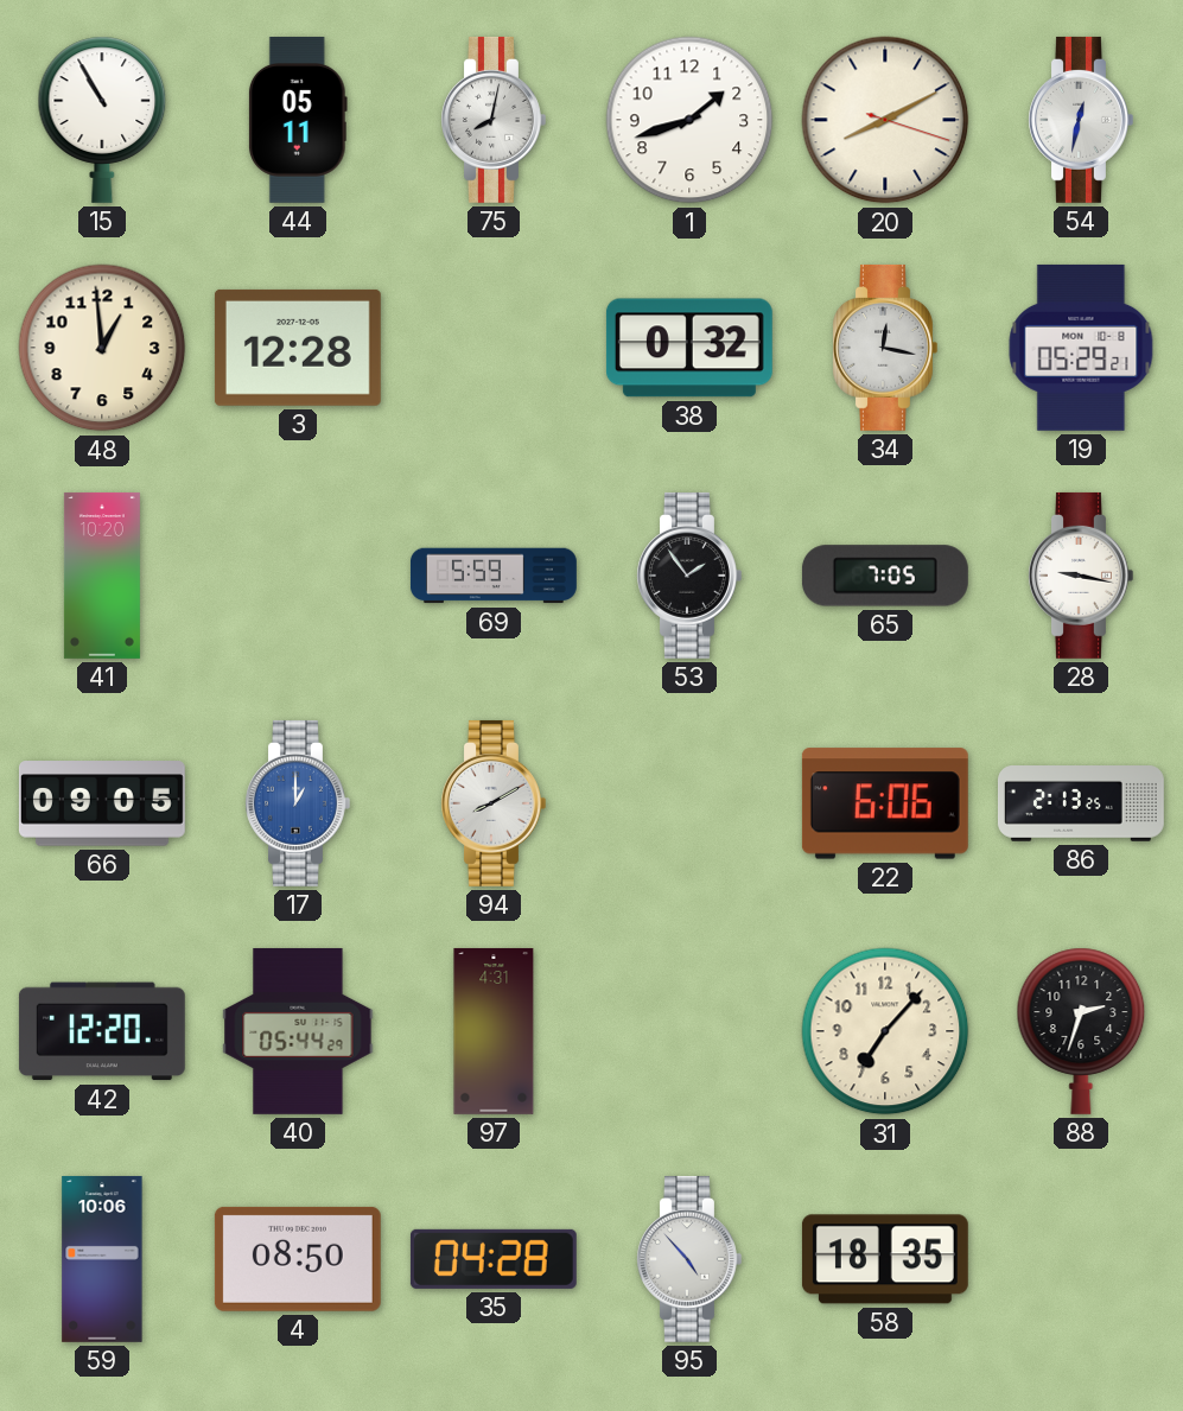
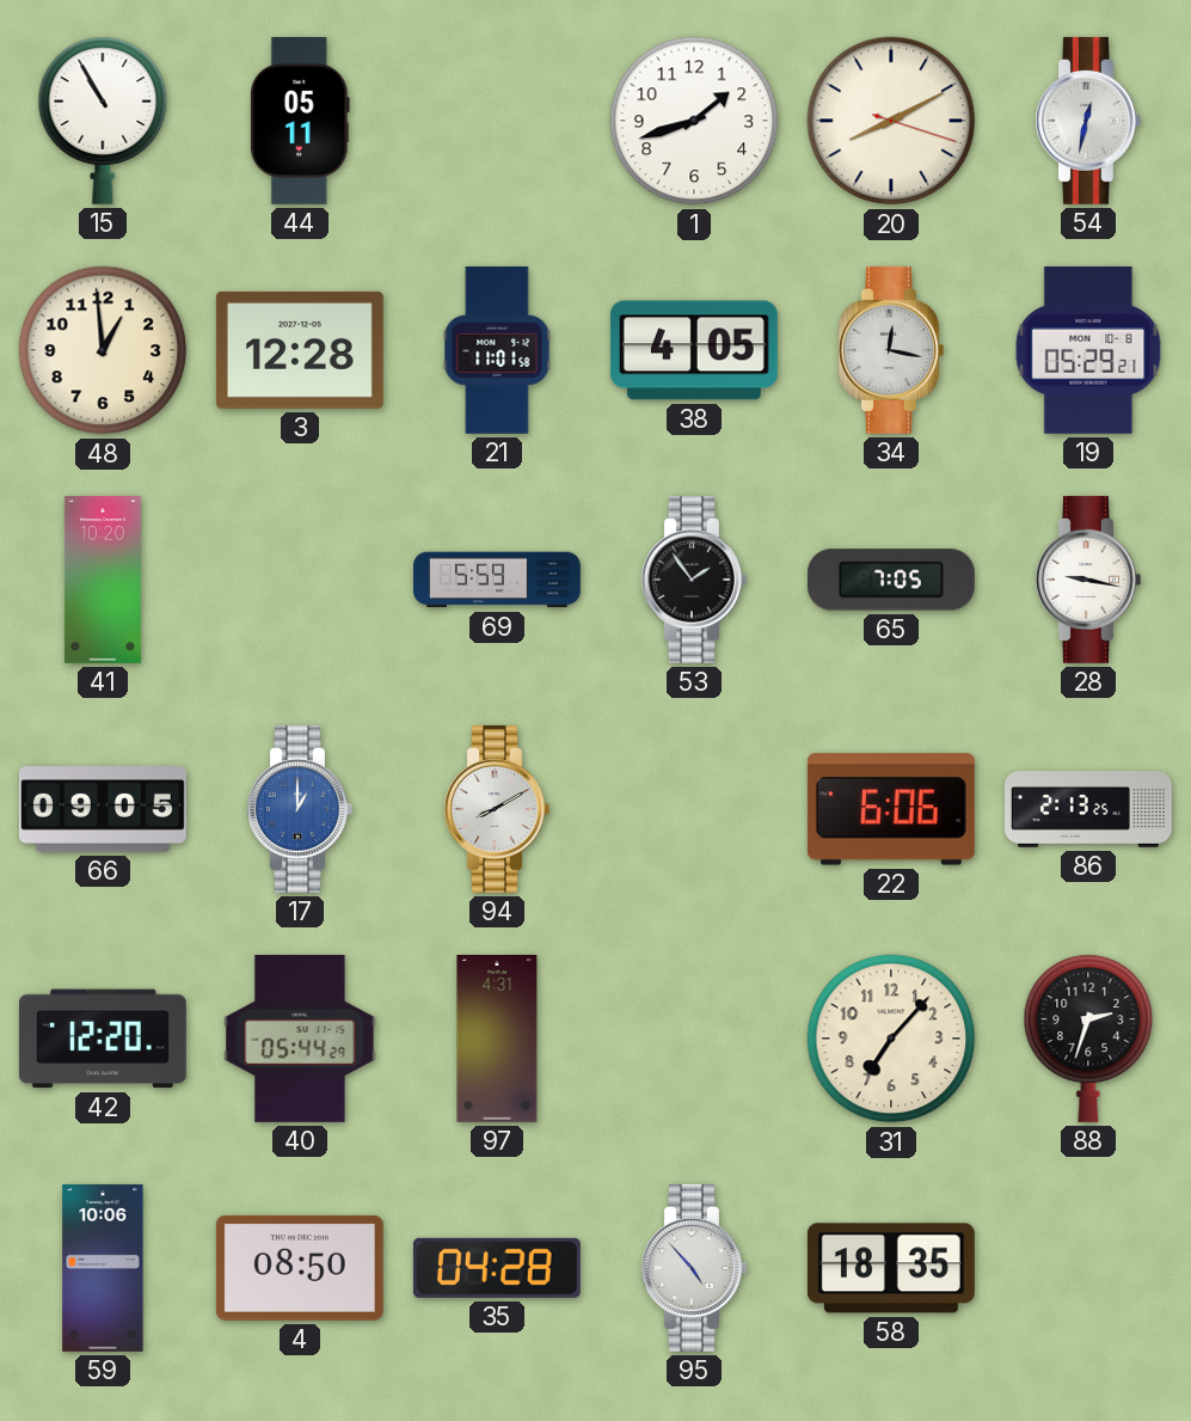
75: 8:02 -> none (494, 120)
21: none -> 11:01 (497, 350)
38: 0:32 -> 4:05 (694, 350)
